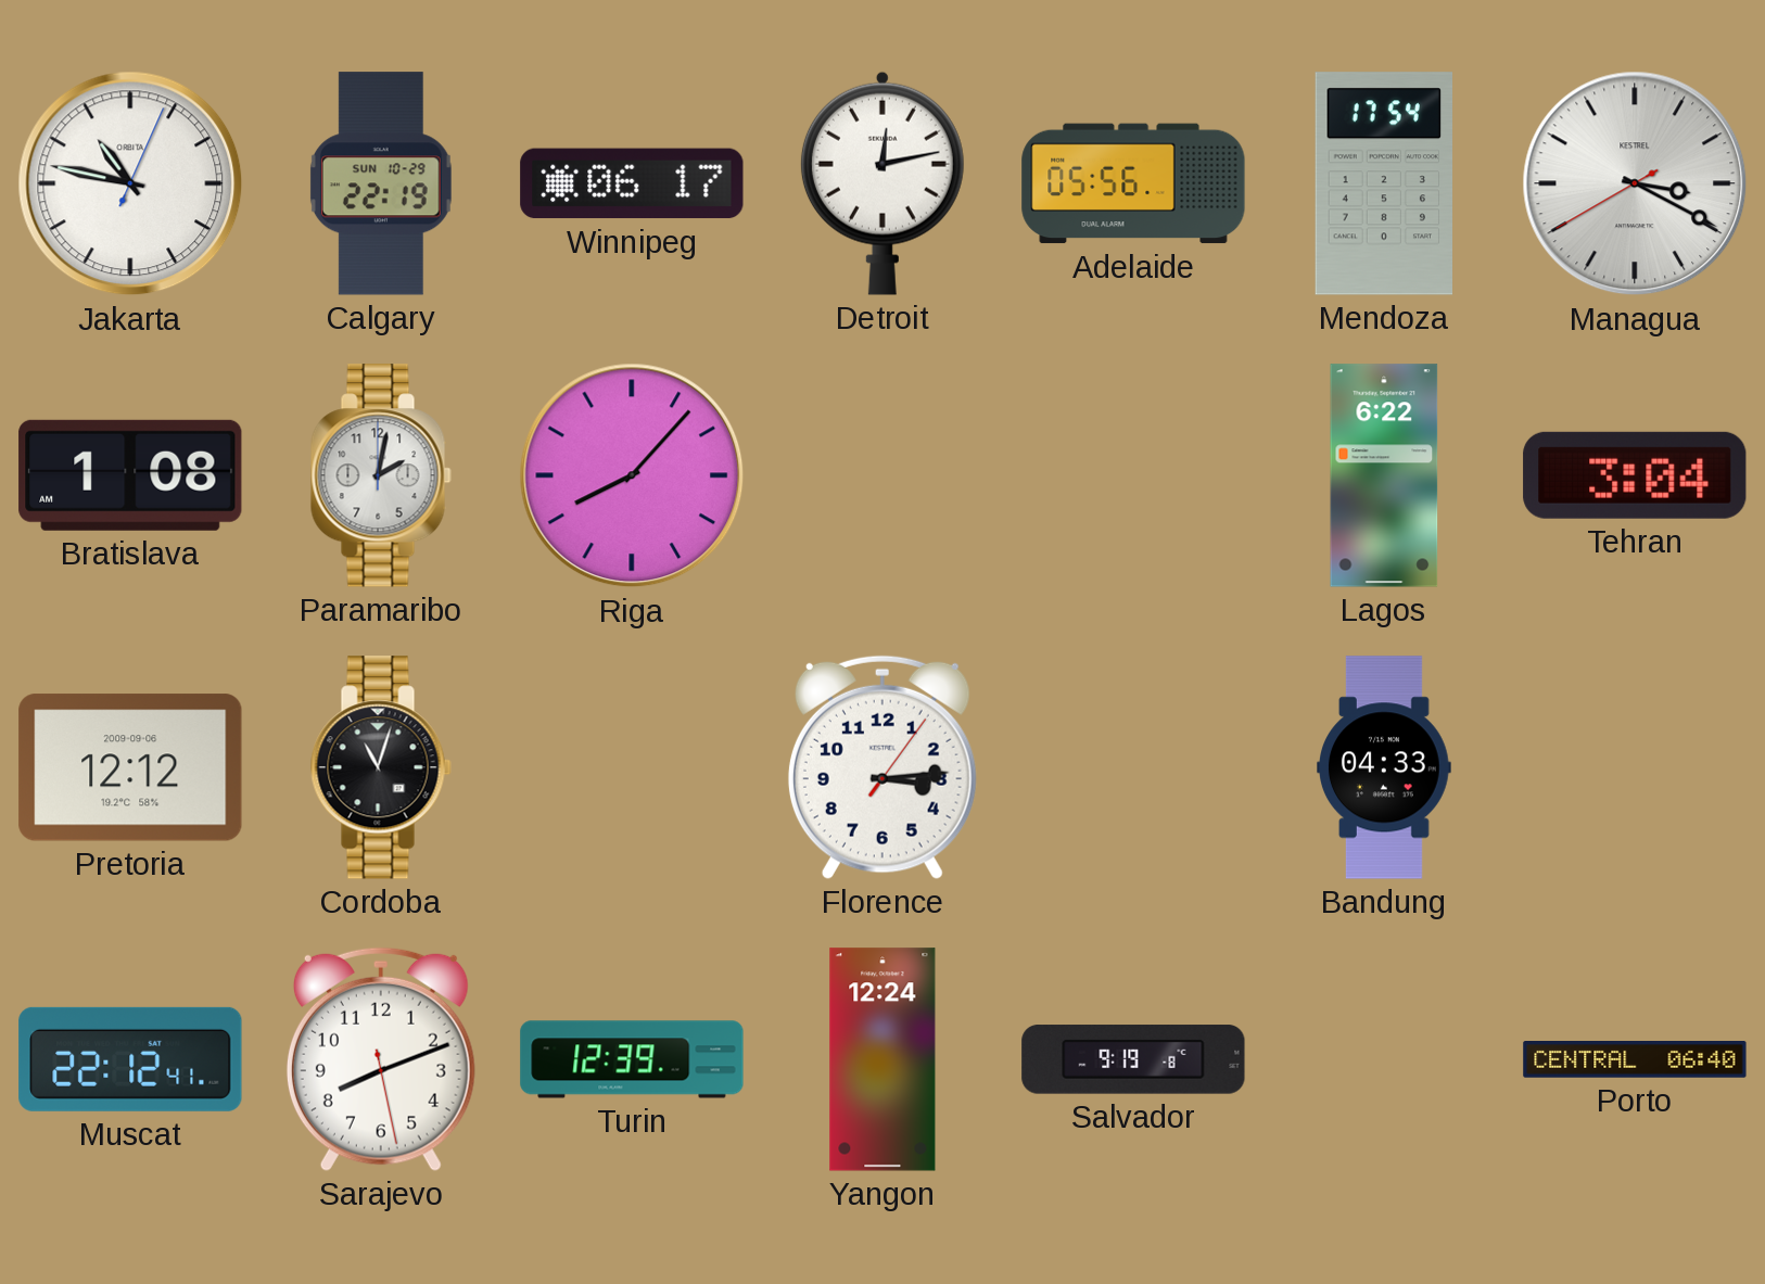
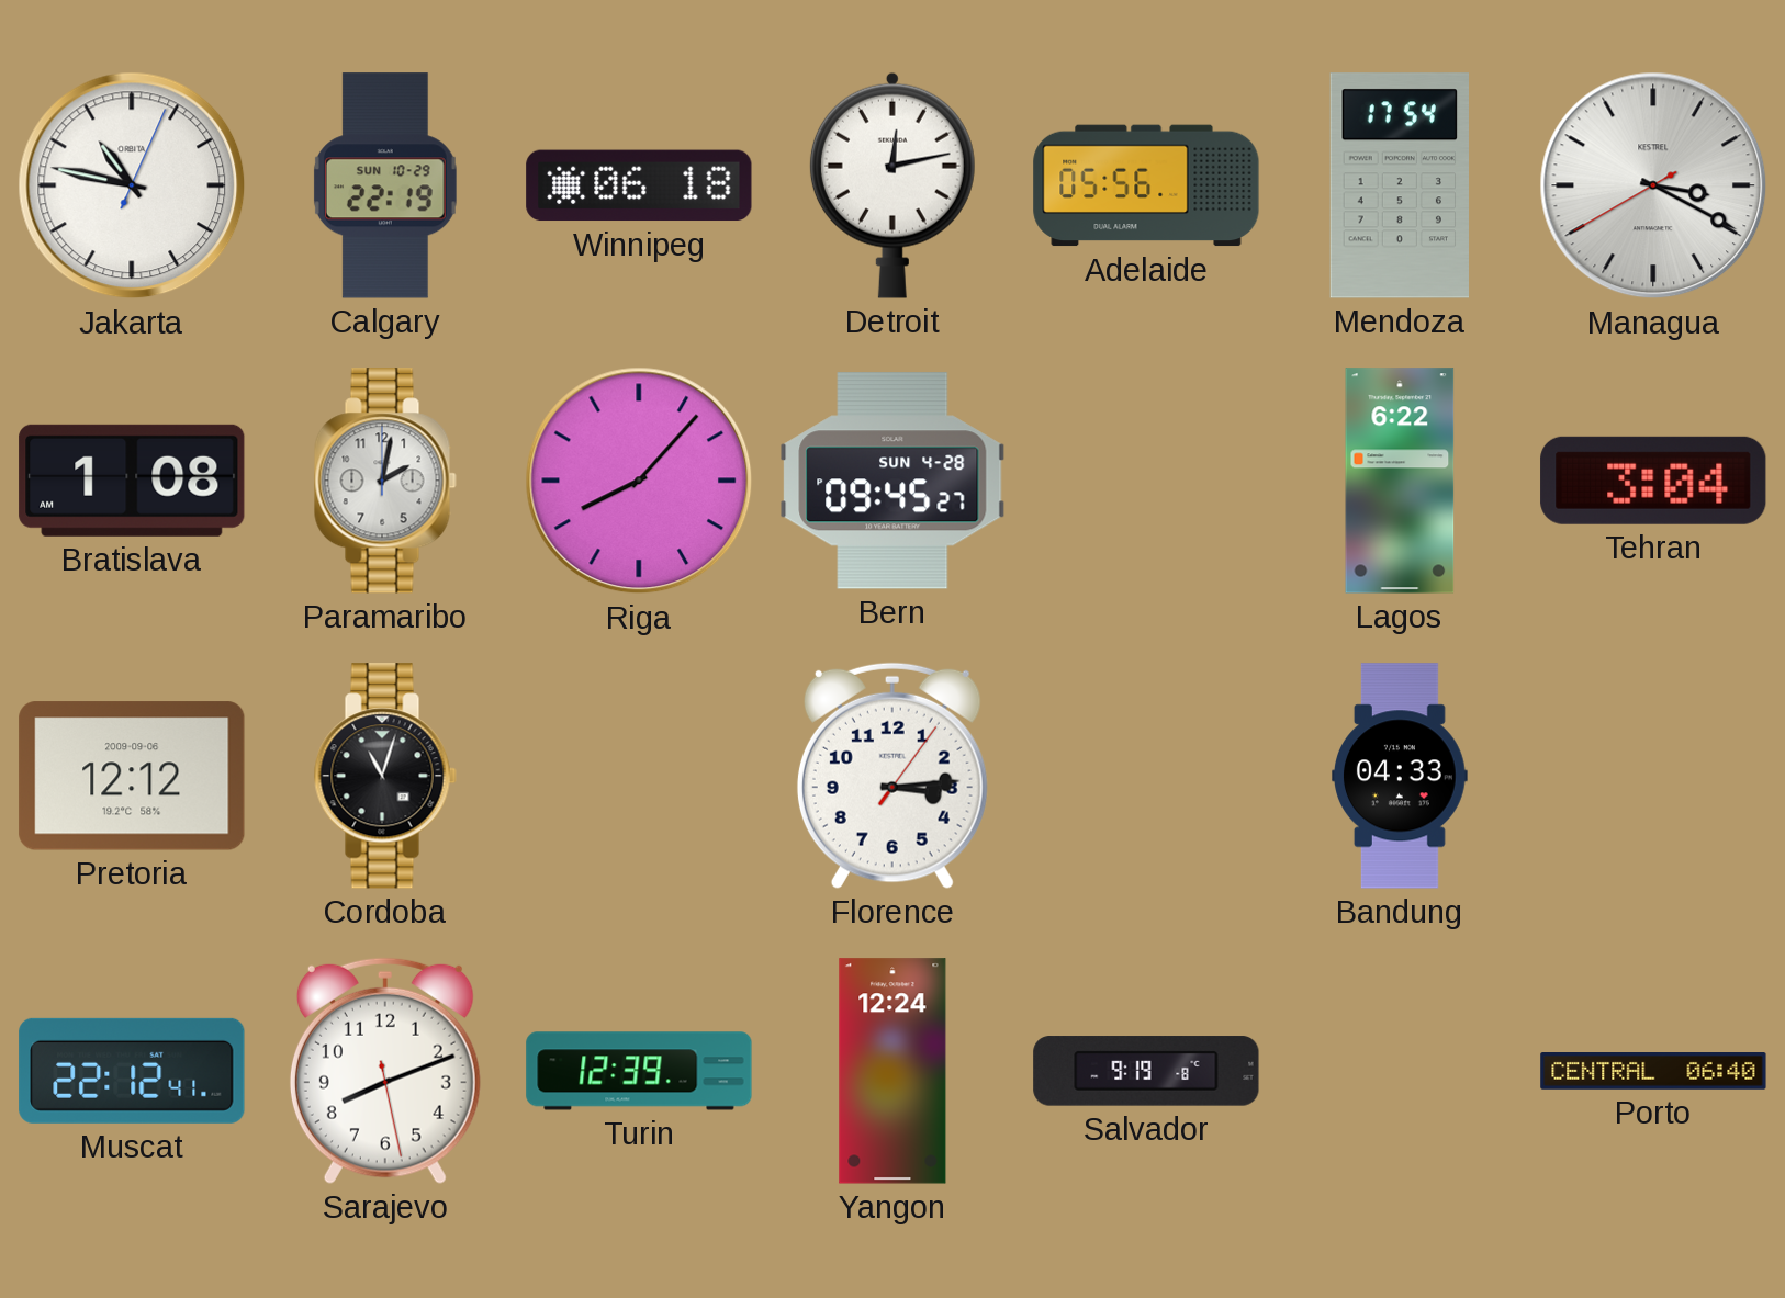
Winnipeg: 06:17 -> 06:18 (639, 185)
Bern: none -> 09:45 (892, 481)
